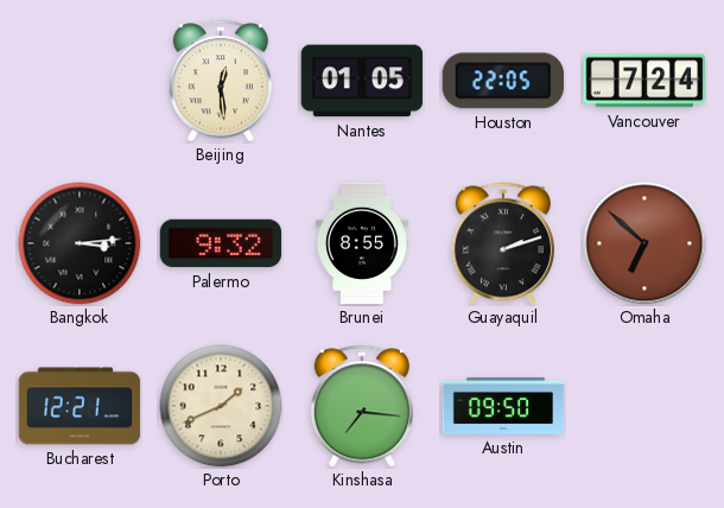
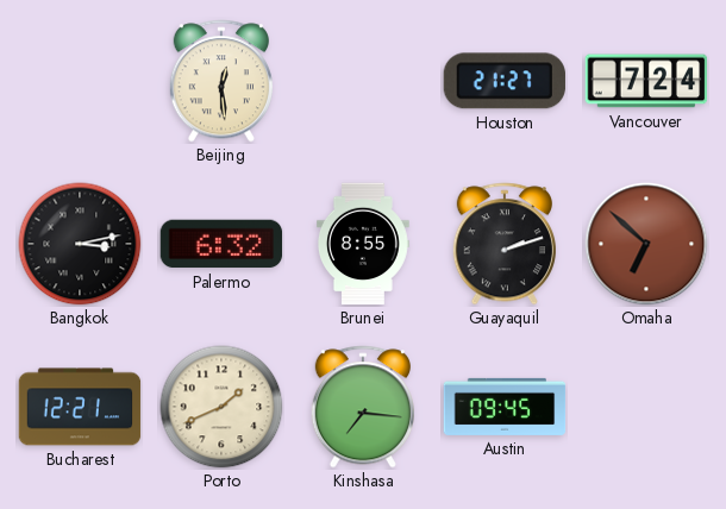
Nantes: 01:05 -> none (362, 81)
Houston: 22:05 -> 21:27 (505, 81)
Bangkok: 3:14 -> 3:13 (80, 244)
Palermo: 9:32 -> 6:32 (221, 244)
Austin: 09:50 -> 09:45 (505, 407)
